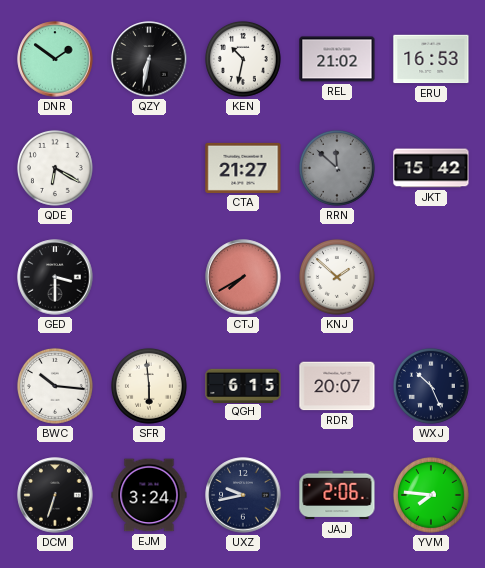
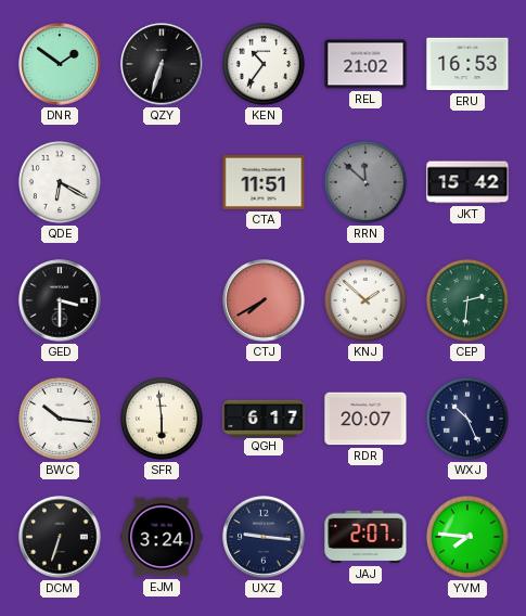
QZY: 6:32 -> 6:33 (162, 64)
KEN: 10:32 -> 10:36 (264, 64)
CTA: 21:27 -> 11:51 (264, 182)
CEP: none -> 2:31 (467, 300)
QGH: 6:15 -> 6:17 (264, 418)
UXZ: 9:43 -> 9:16 (264, 537)
JAJ: 2:06 -> 2:07 (365, 537)
